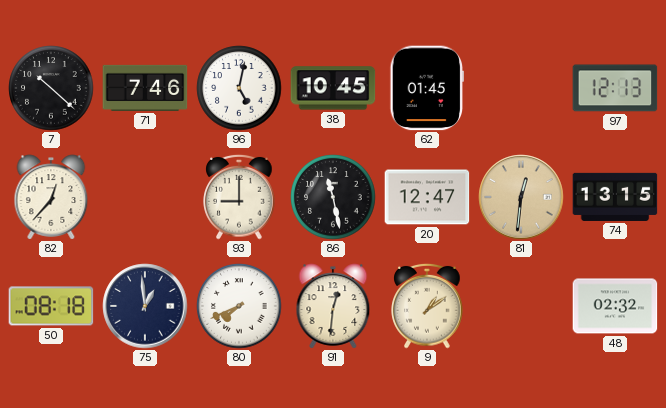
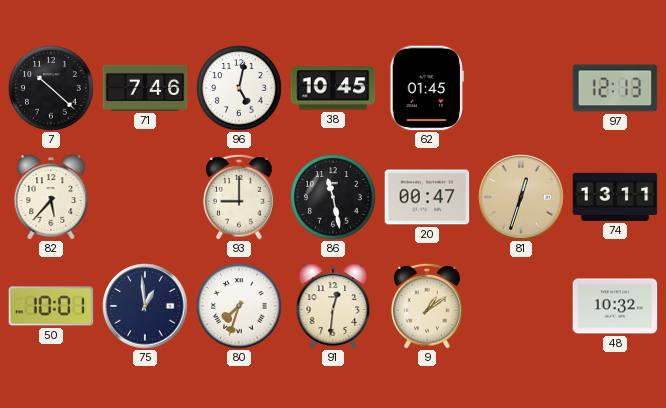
82: 12:37 -> 5:37 (51, 197)
20: 12:47 -> 00:47 (427, 197)
81: 12:31 -> 12:33 (521, 197)
74: 13:15 -> 13:11 (615, 197)
50: 08:18 -> 10:01 (51, 306)
80: 7:41 -> 7:33 (239, 306)
48: 02:32 -> 10:32 (615, 306)
